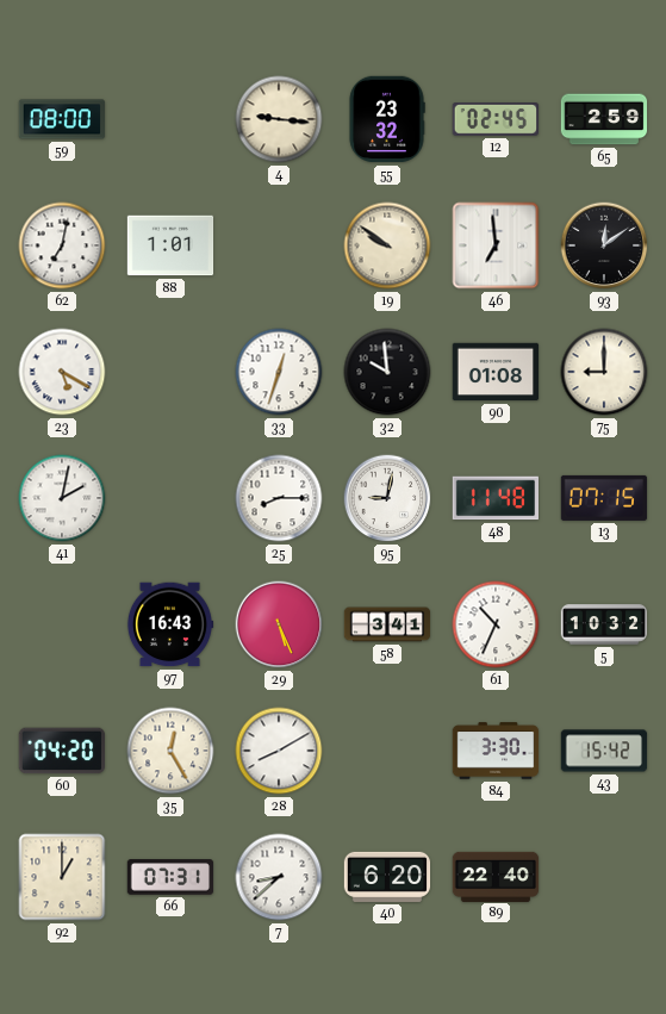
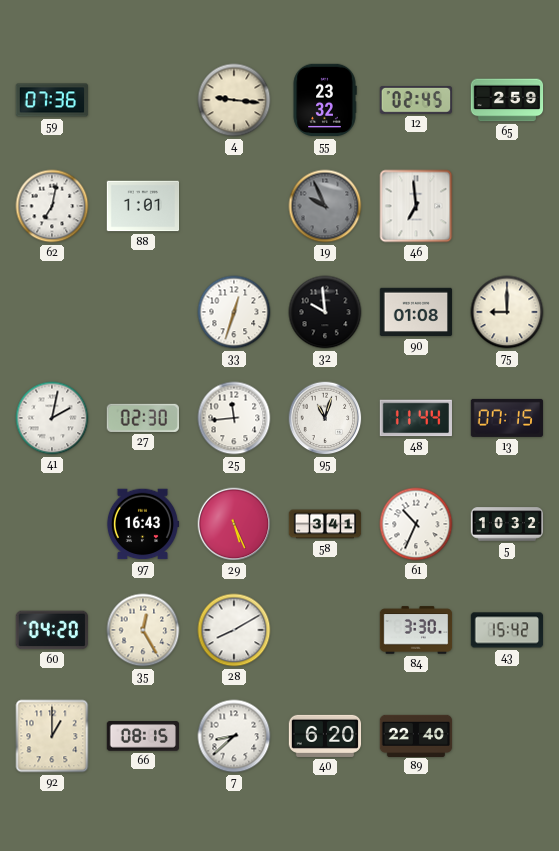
59: 08:00 -> 07:36 (52, 100)
19: 9:51 -> 9:56 (325, 206)
19 dial: cream -> grey (325, 206)
93: 12:09 -> none (604, 245)
23: 5:20 -> none (62, 372)
27: none -> 02:30 (143, 418)
25: 8:15 -> 11:44 (234, 418)
95: 9:02 -> 11:03 (325, 418)
48: 11:48 -> 11:44 (415, 418)
66: 07:31 -> 08:15 (143, 736)
